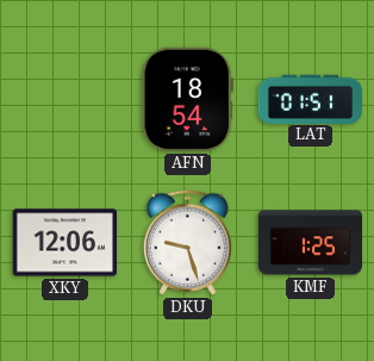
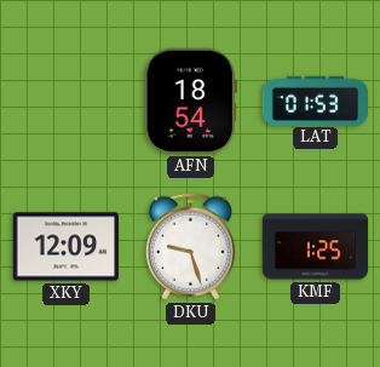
LAT: 01:51 -> 01:53 (316, 101)
XKY: 12:06 -> 12:09 (65, 247)
